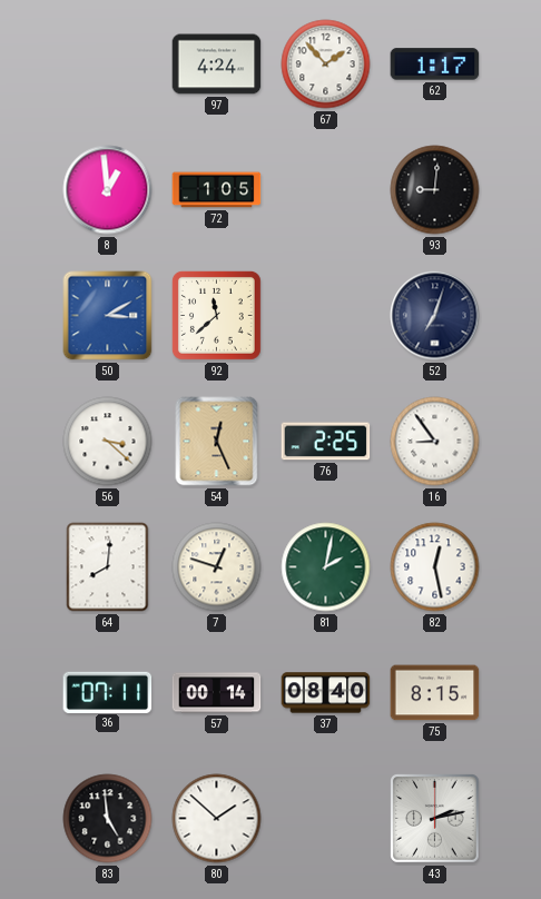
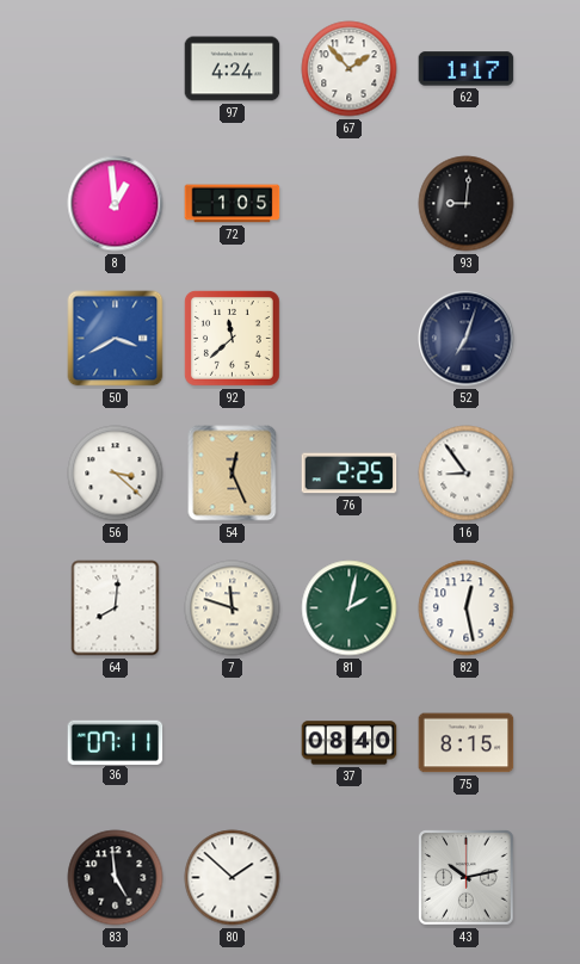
50: 3:10 -> 3:40 (116, 339)
7: 12:48 -> 11:48 (233, 608)
57: 00:14 -> none (217, 693)
43: 2:13 -> 10:13 (467, 878)
